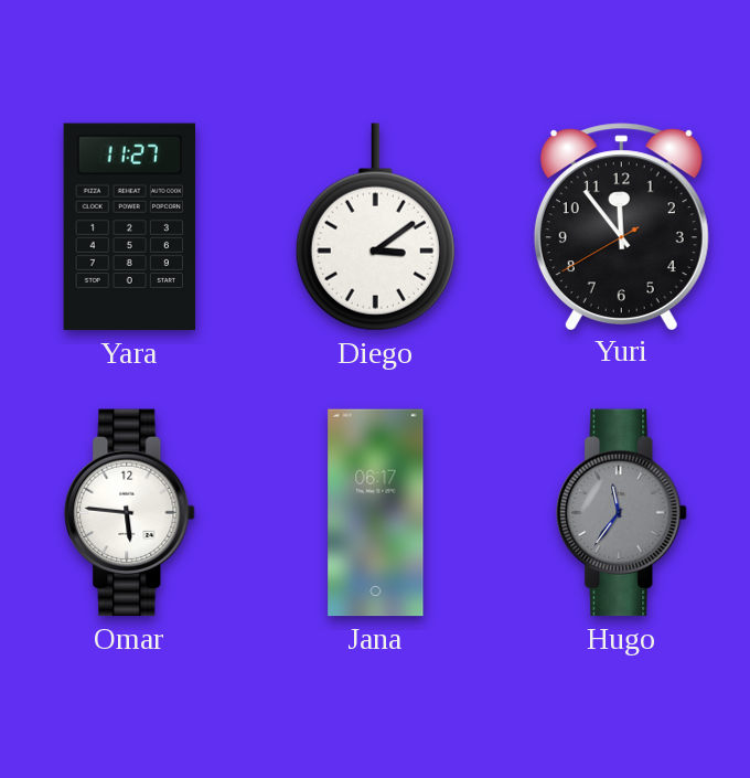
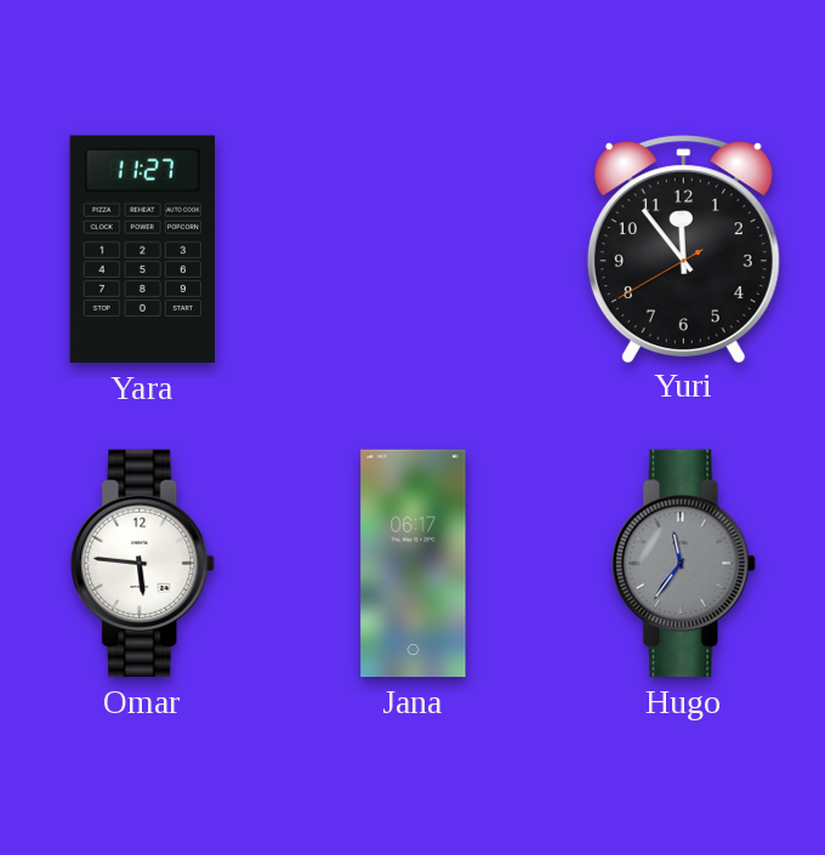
Diego: 3:09 -> none (375, 227)
